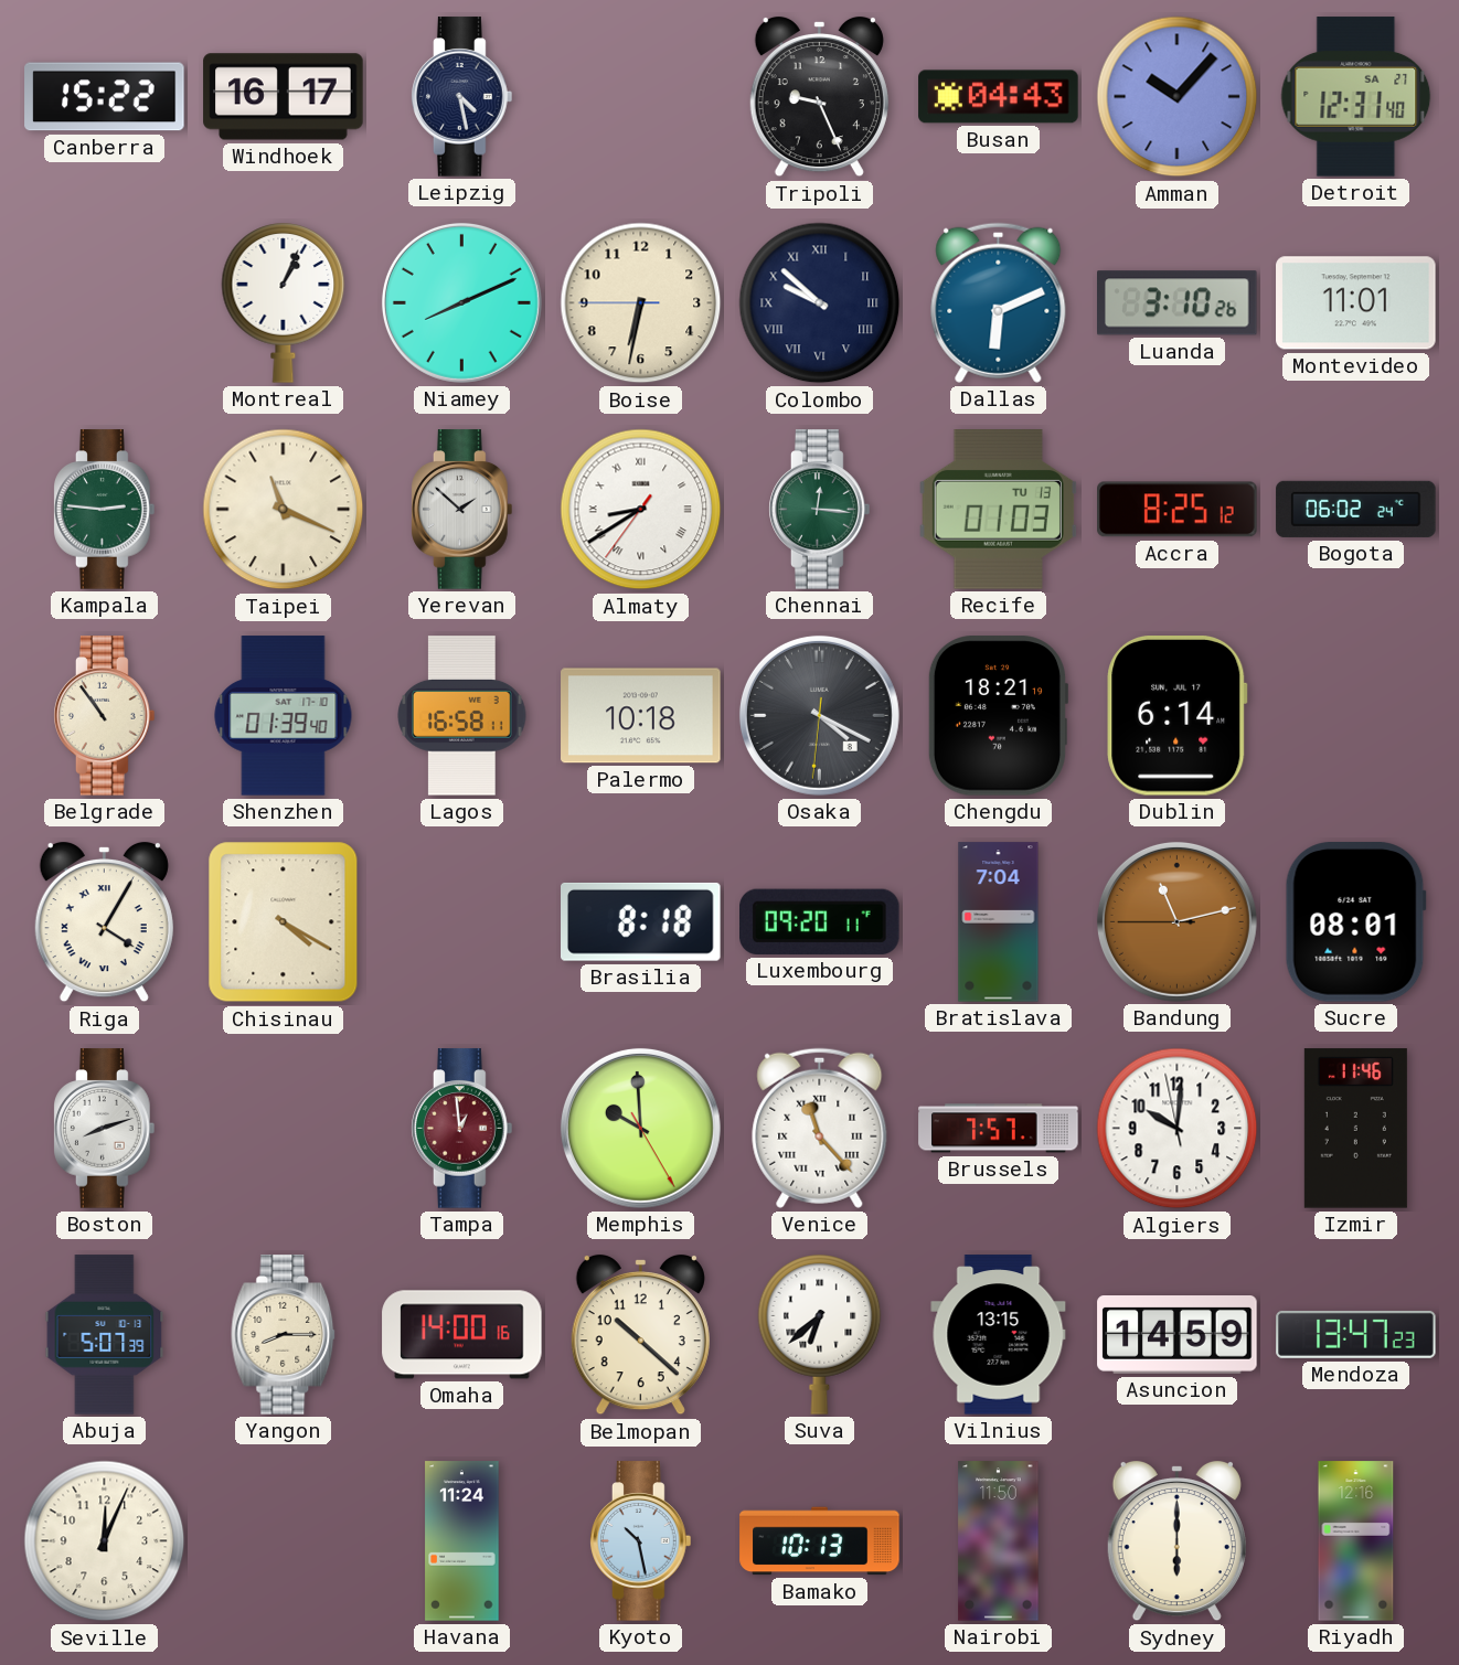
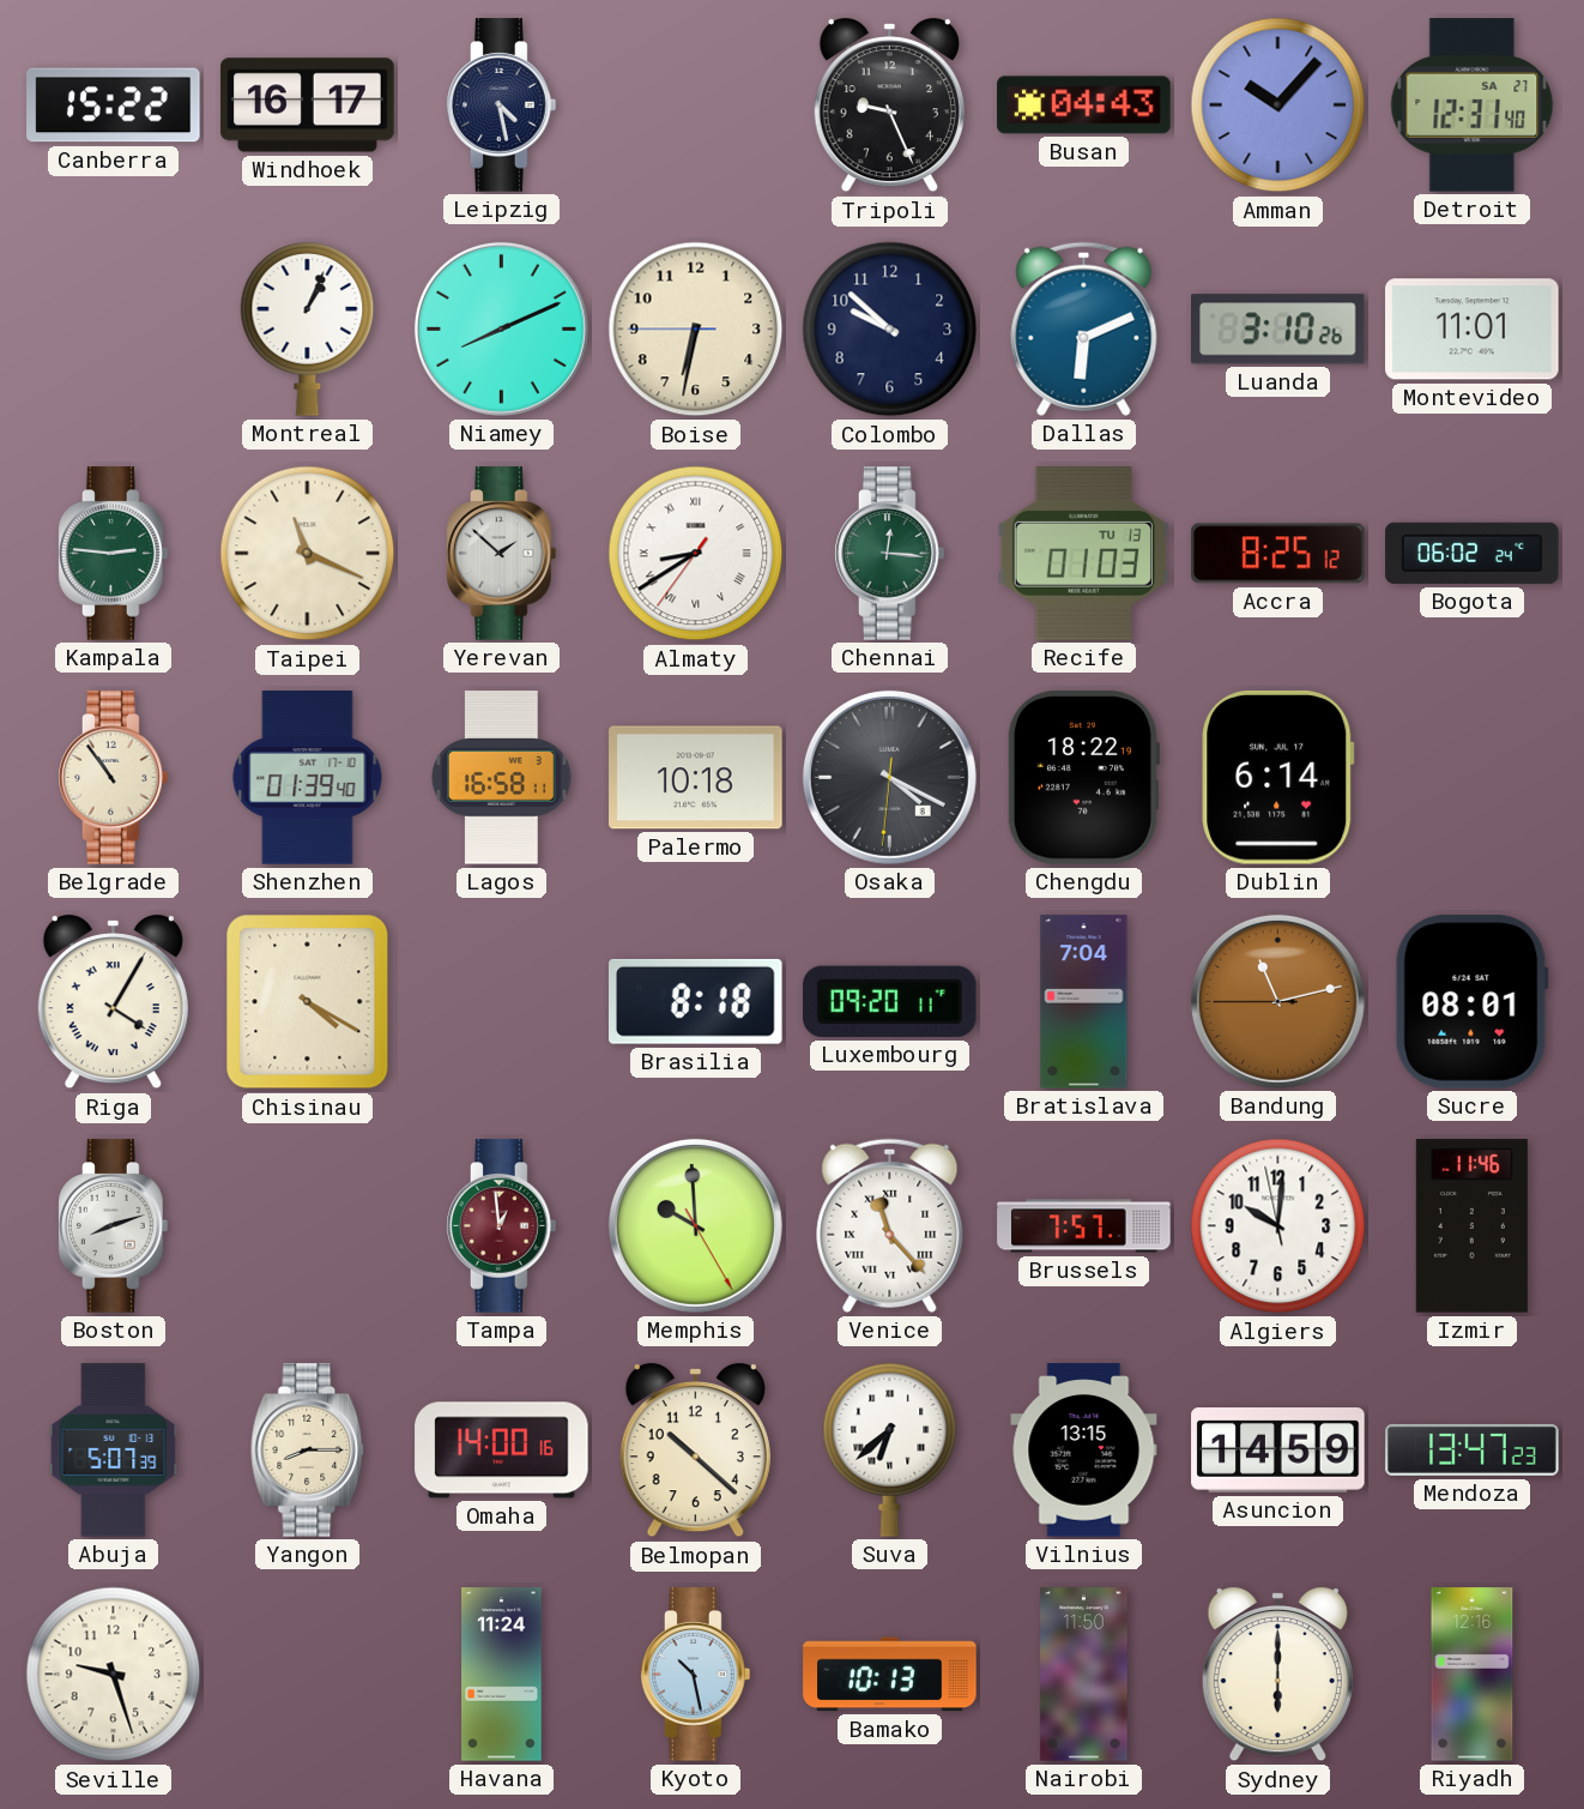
Colombo numerals: Roman -> Arabic (890, 330)
Chengdu: 18:21 -> 18:22 (1083, 778)
Seville: 12:04 -> 9:27 (114, 1675)
